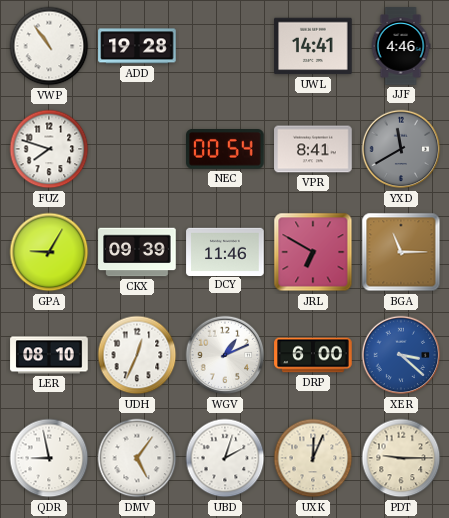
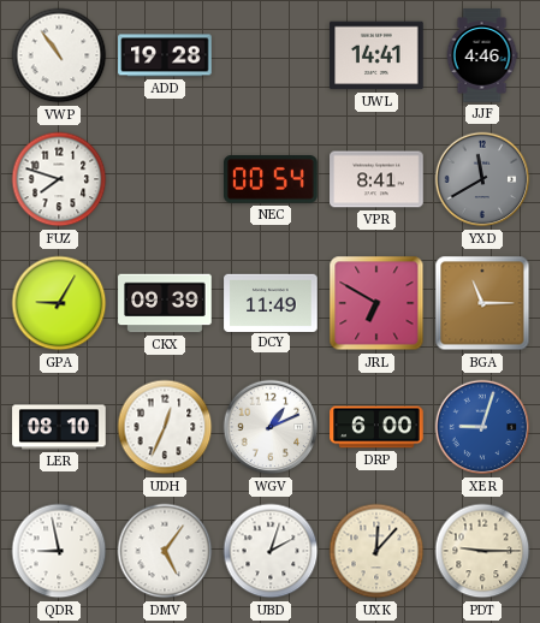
DCY: 11:46 -> 11:49 (271, 302)
XER: 3:22 -> 9:03 (482, 427)
UXK: 12:04 -> 12:07 (376, 551)
